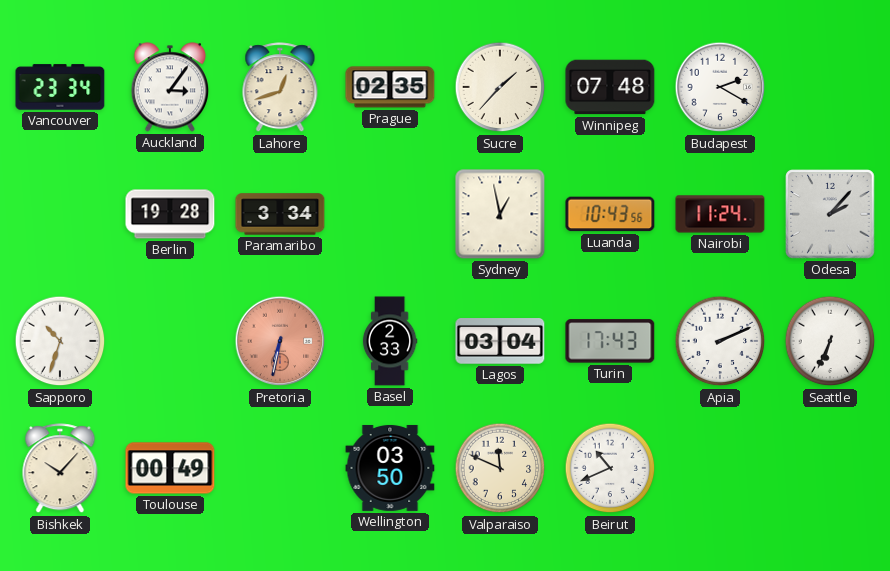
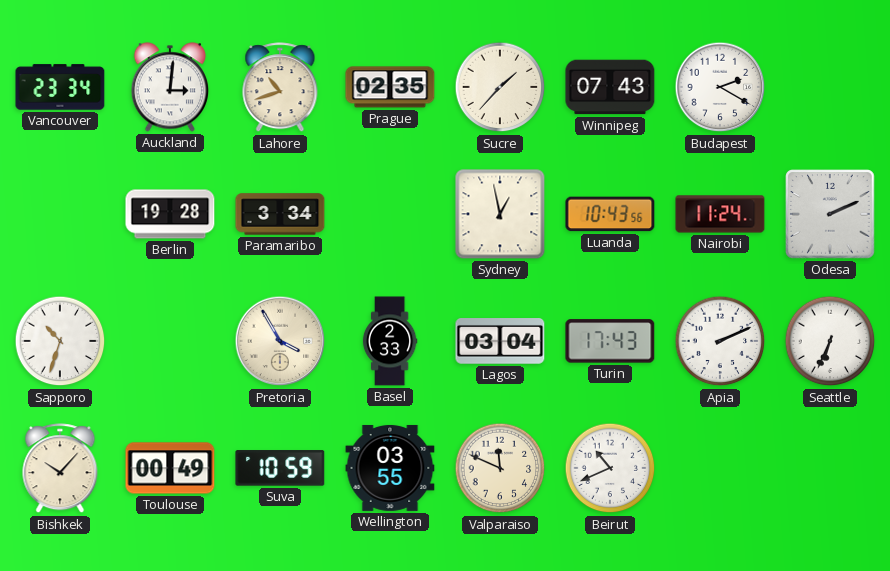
Auckland: 3:06 -> 3:01 (169, 87)
Lahore: 12:42 -> 10:42 (280, 88)
Winnipeg: 07:48 -> 07:43 (610, 87)
Odesa: 2:07 -> 2:11 (830, 214)
Pretoria: 6:32 -> 3:55 (280, 341)
Pretoria dial: salmon -> cream (280, 341)
Suva: none -> 10:59 (280, 468)
Wellington: 03:50 -> 03:55 (390, 468)
